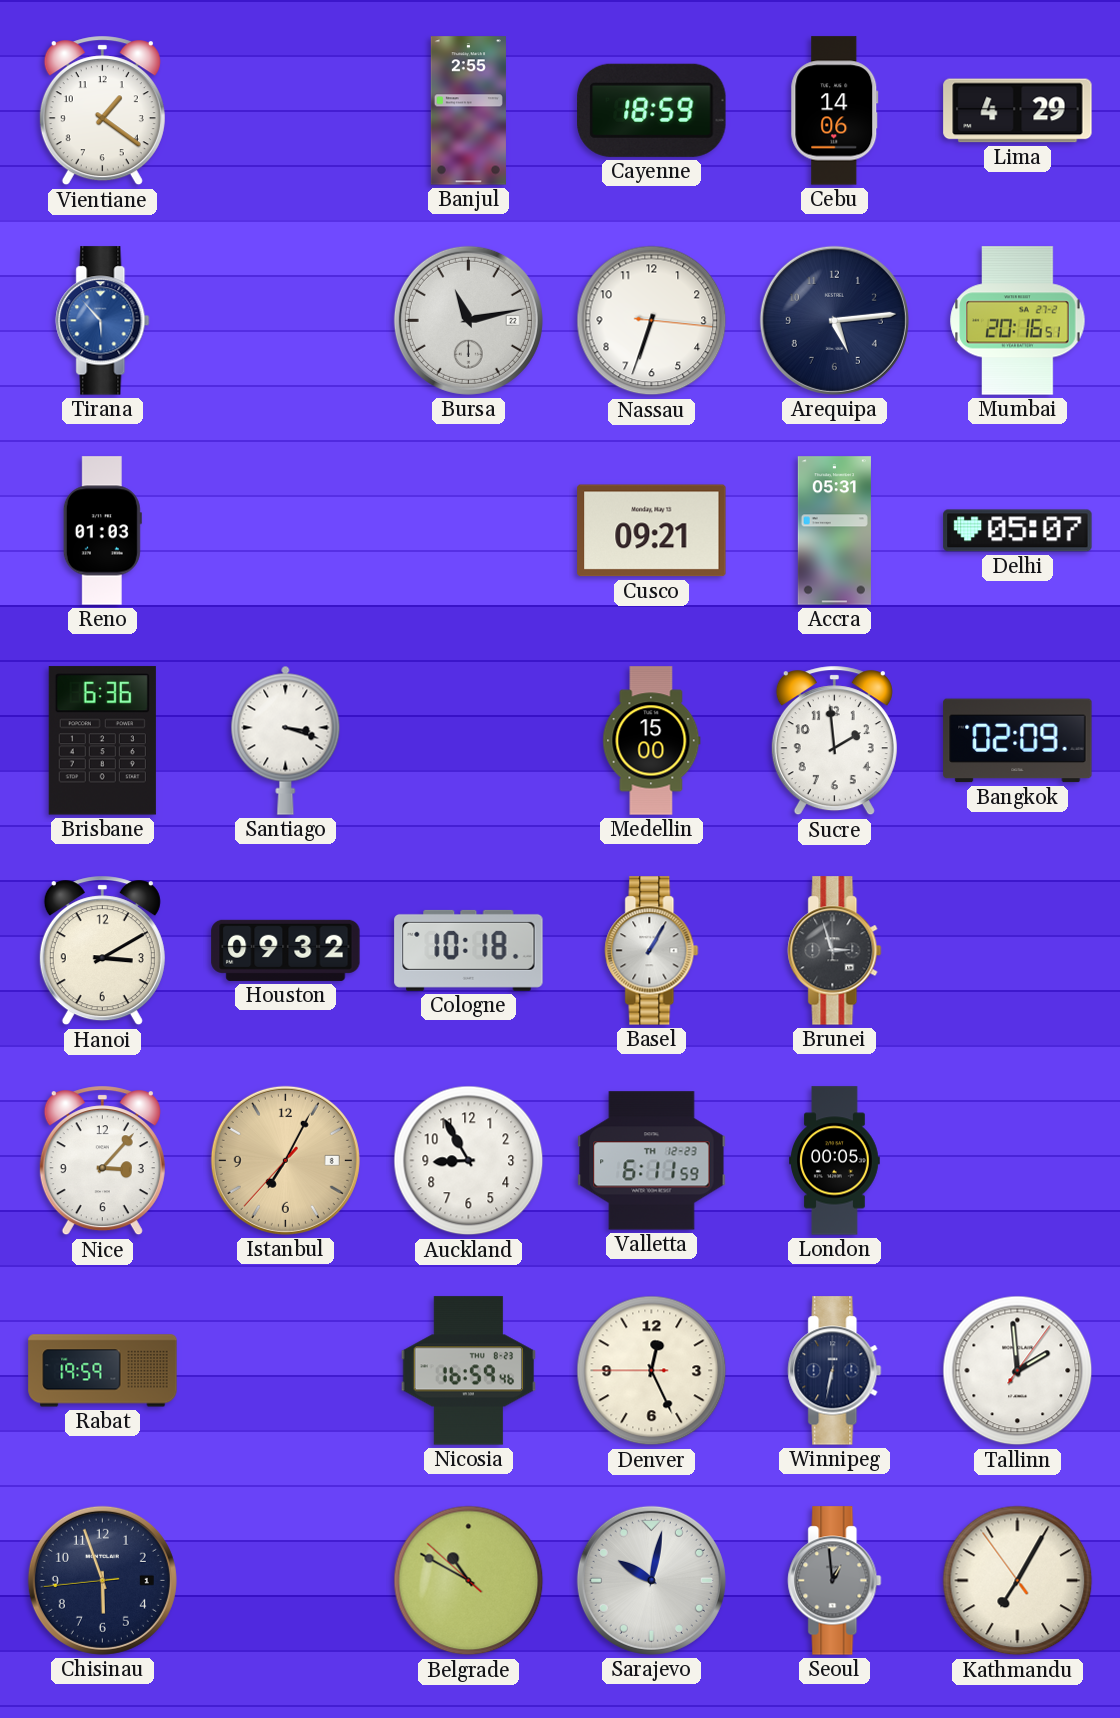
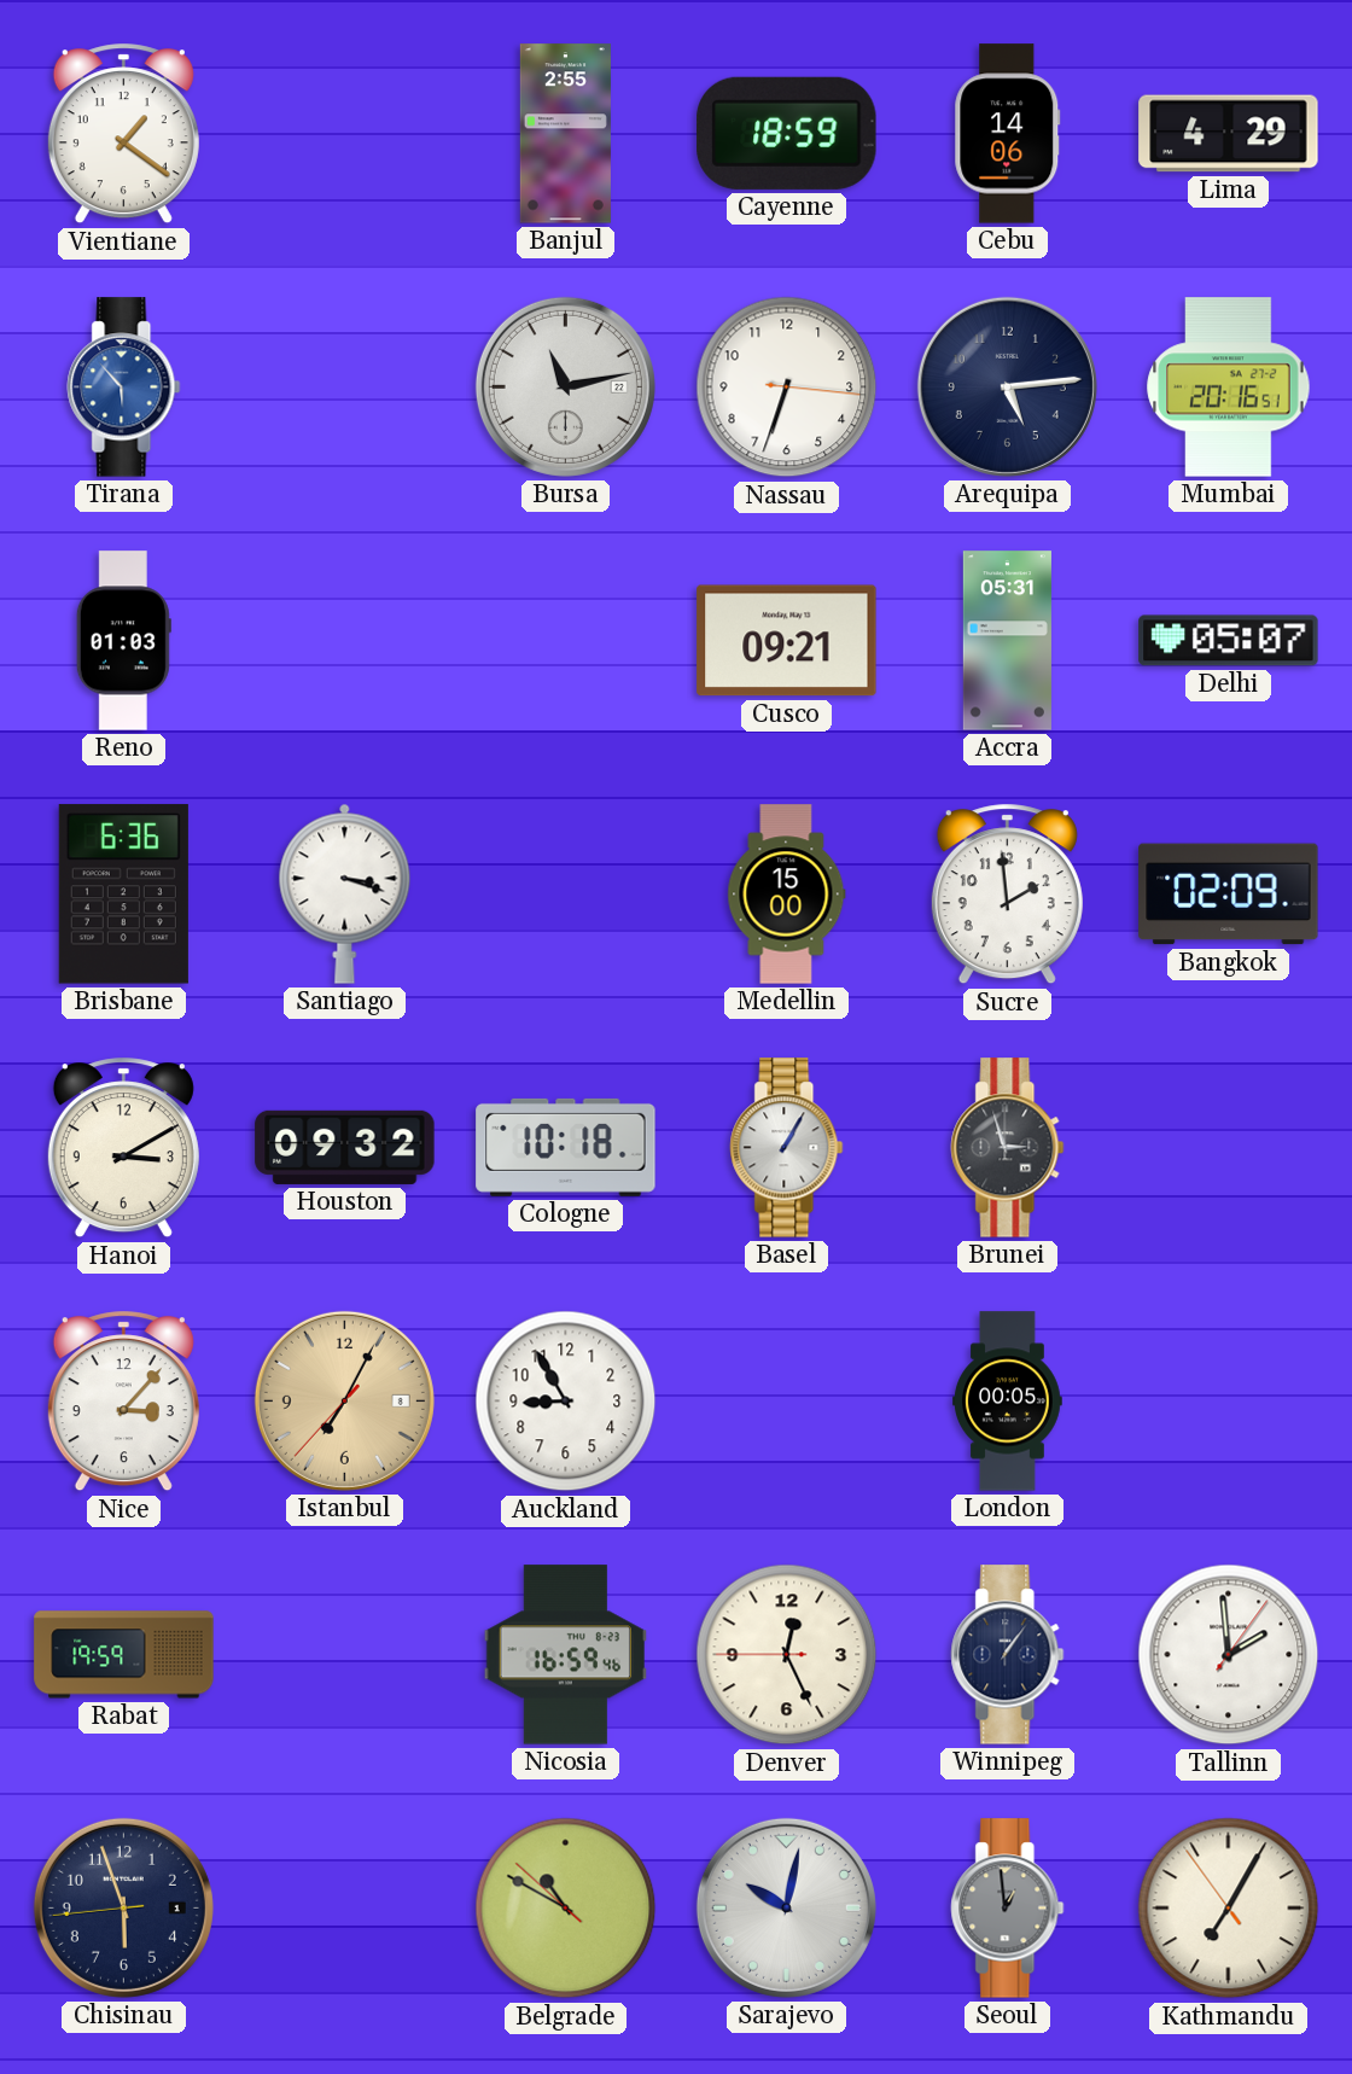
Valletta: 6:11 -> none (652, 1161)
Winnipeg: 6:32 -> 1:06 (1008, 1655)
